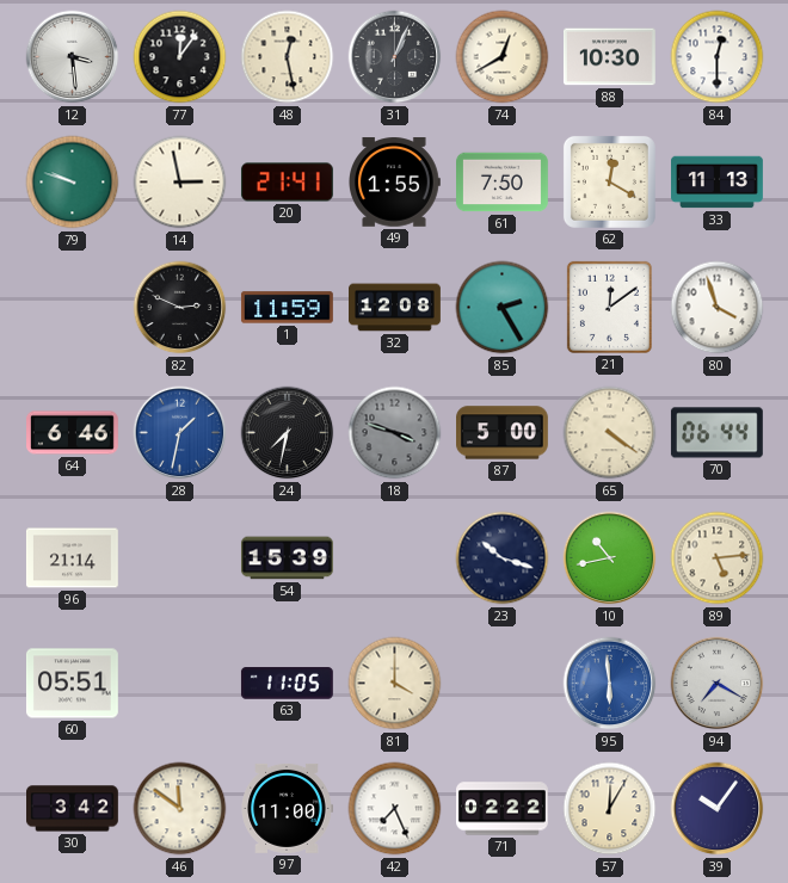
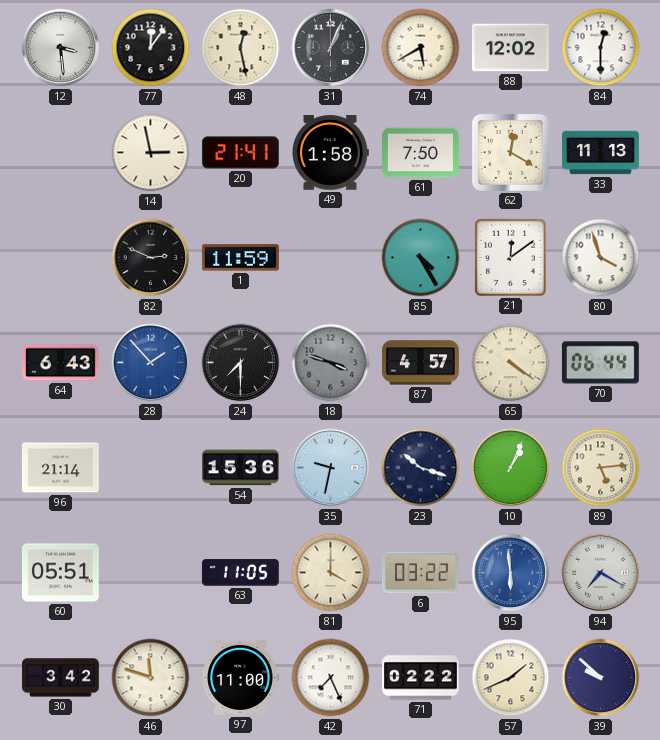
74: 12:40 -> 5:40 (421, 48)
88: 10:30 -> 12:02 (510, 48)
79: 9:48 -> none (73, 183)
49: 1:55 -> 1:58 (331, 153)
32: 12:08 -> none (395, 308)
85: 2:25 -> 4:25 (421, 258)
64: 6:46 -> 6:43 (61, 363)
28: 1:32 -> 1:53 (151, 363)
24: 7:32 -> 7:30 (241, 363)
87: 5:00 -> 4:57 (421, 363)
54: 15:39 -> 15:36 (240, 468)
35: none -> 9:32 (331, 468)
10: 10:43 -> 1:04 (511, 468)
6: none -> 03:22 (420, 573)
46: 11:51 -> 11:48 (151, 678)
57: 12:05 -> 1:41 (511, 678)
39: 10:06 -> 9:52 (601, 678)
